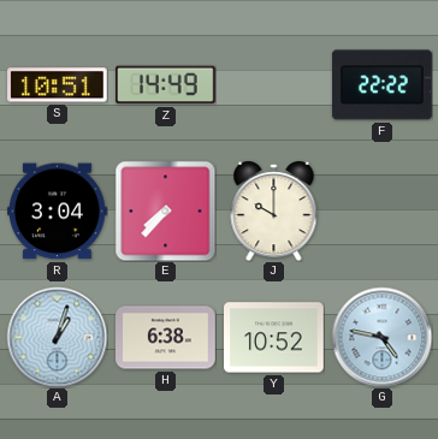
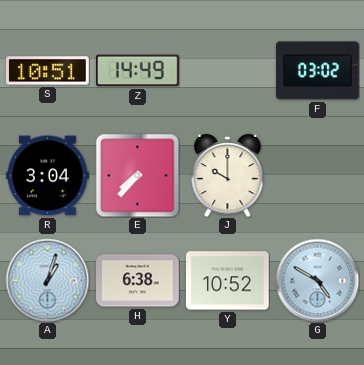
F: 22:22 -> 03:02 (317, 71)
G: 4:47 -> 4:50 (317, 280)
